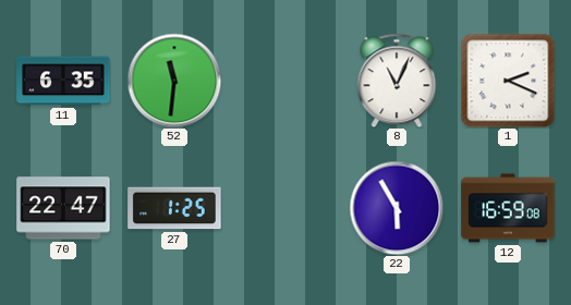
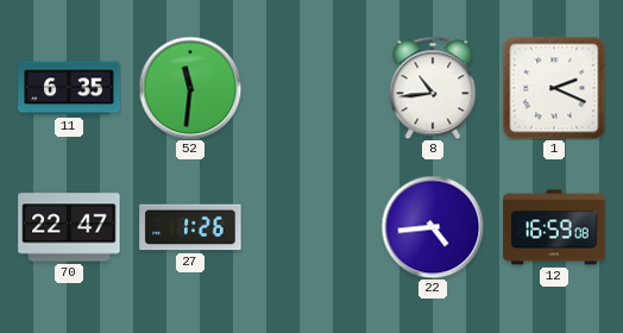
8: 11:04 -> 10:44 (433, 88)
27: 1:25 -> 1:26 (190, 227)
22: 5:55 -> 4:44 (433, 227)
